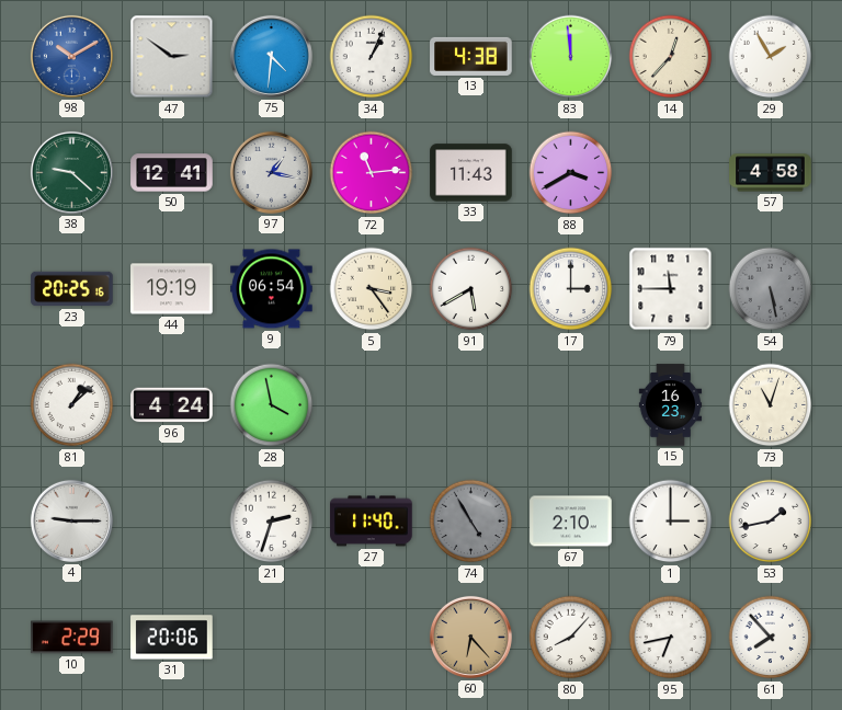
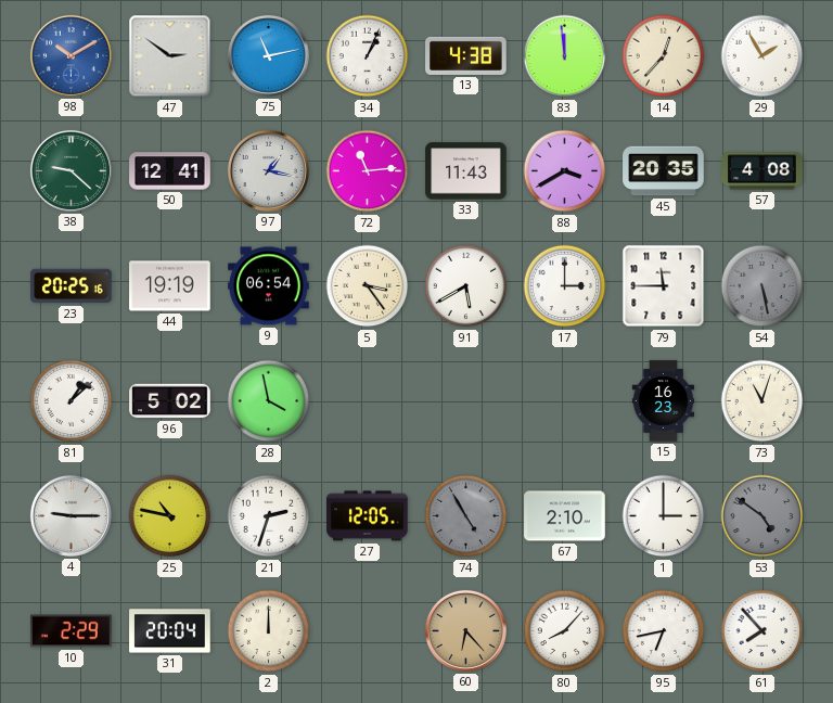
75: 4:31 -> 11:13 (268, 55)
45: none -> 20:35 (664, 171)
57: 4:58 -> 4:08 (762, 171)
96: 4:24 -> 5:02 (170, 401)
25: none -> 10:47 (170, 516)
27: 11:40 -> 12:05 (368, 516)
53: 1:43 -> 4:51 (762, 516)
53 dial: white -> grey (762, 516)
31: 20:06 -> 20:04 (170, 631)
2: none -> 12:00 (269, 631)
